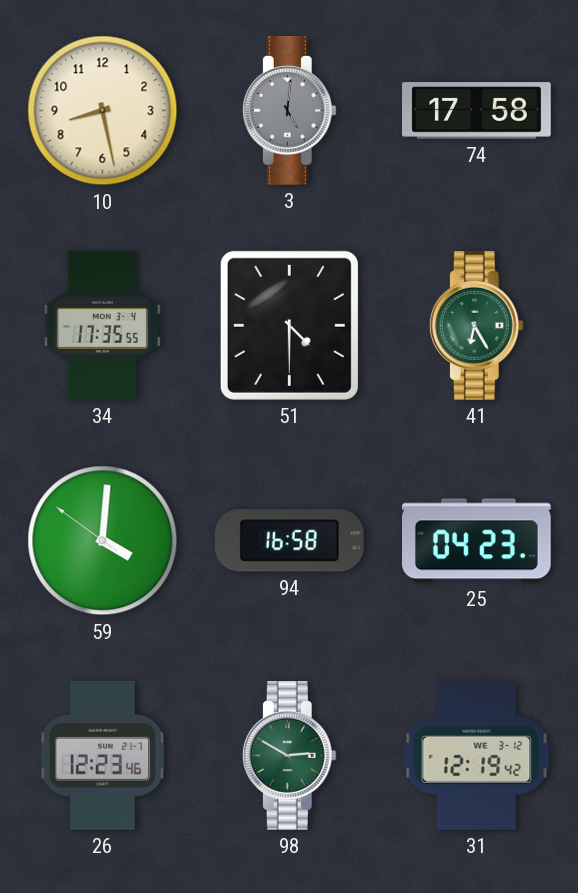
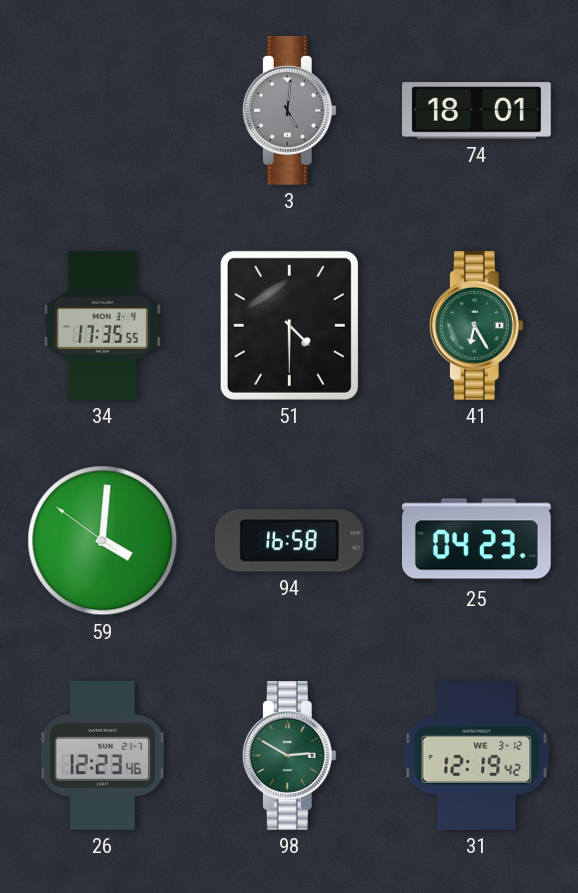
10: 8:28 -> none (103, 111)
74: 17:58 -> 18:01 (477, 111)
